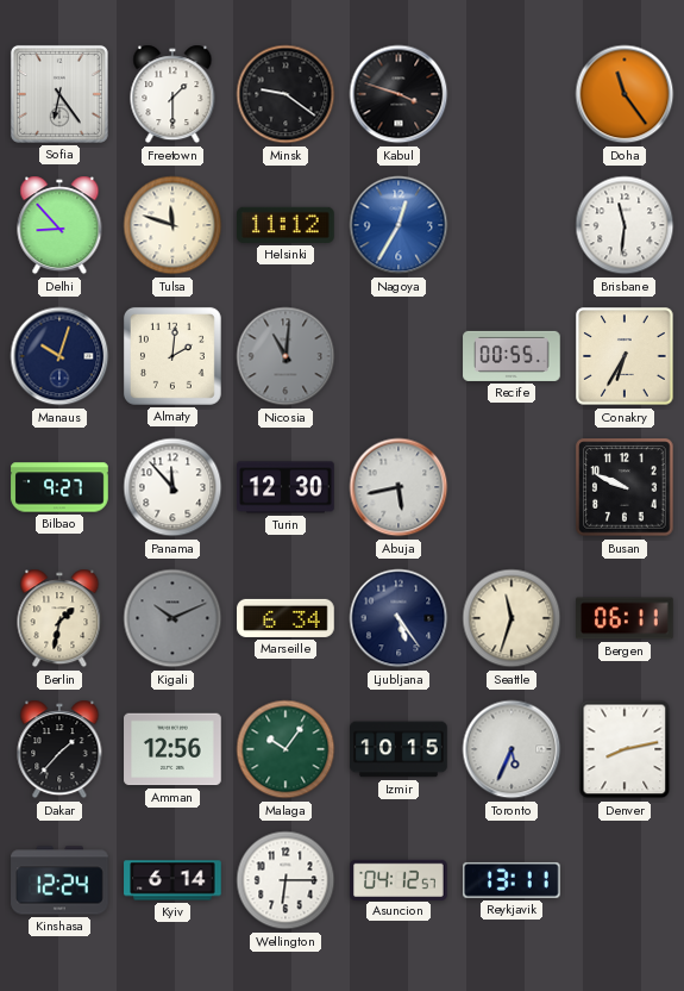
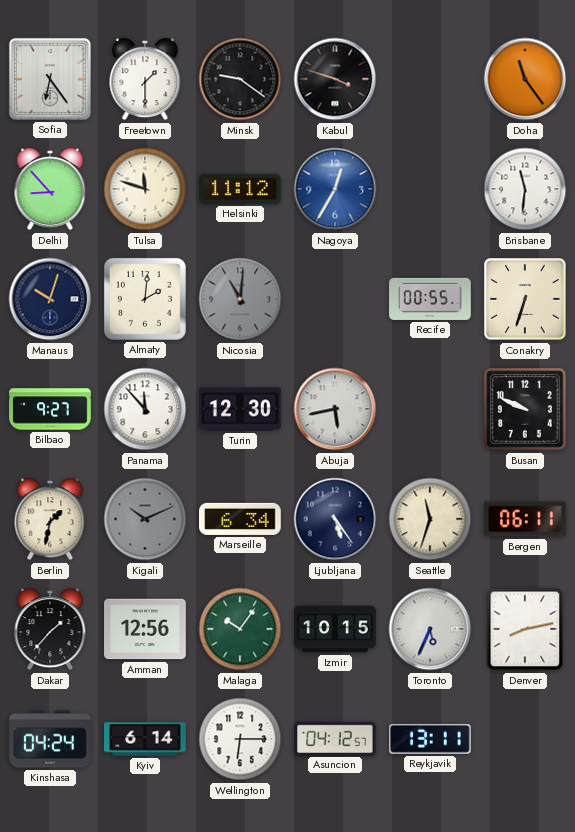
Conakry: 6:35 -> 6:33 (525, 299)
Kinshasa: 12:24 -> 04:24 (50, 739)
